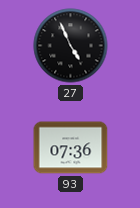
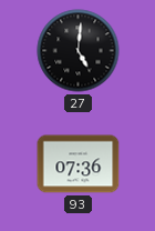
27: 4:56 -> 5:01 (79, 51)
